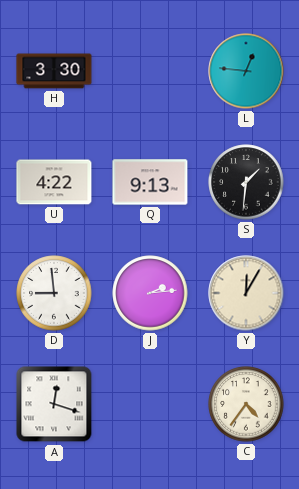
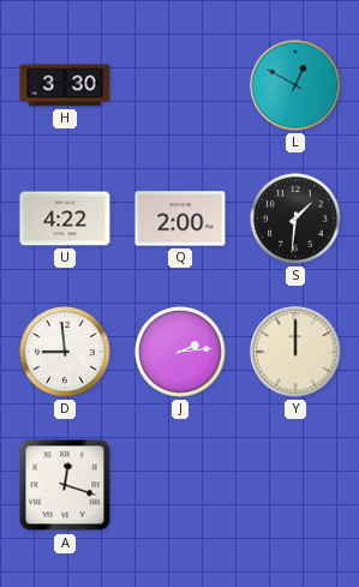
L: 12:46 -> 12:50 (295, 85)
Q: 9:13 -> 2:00 (180, 218)
Y: 12:05 -> 12:00 (295, 352)
C: 4:36 -> none (246, 404)
